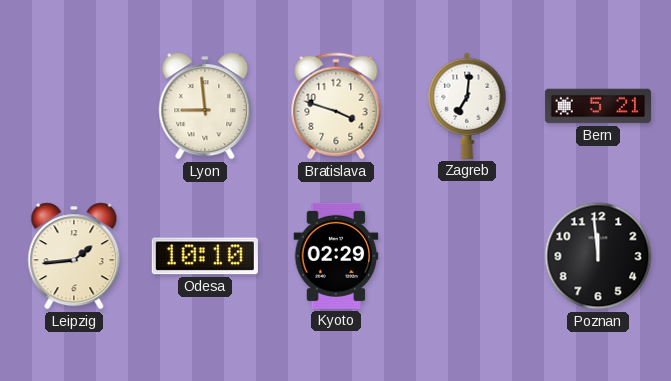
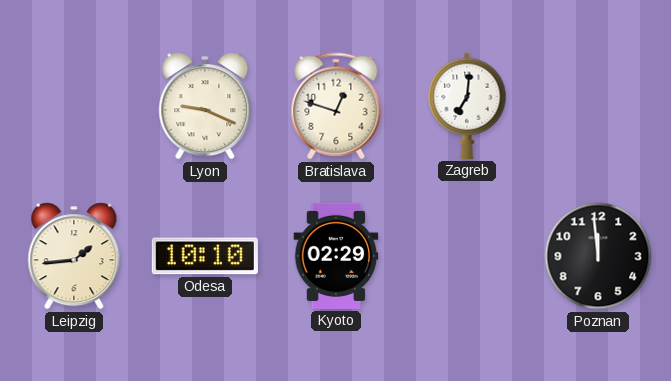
Lyon: 8:59 -> 9:19 (205, 106)
Bratislava: 3:48 -> 12:48 (336, 106)
Bern: 5:21 -> none (598, 106)
